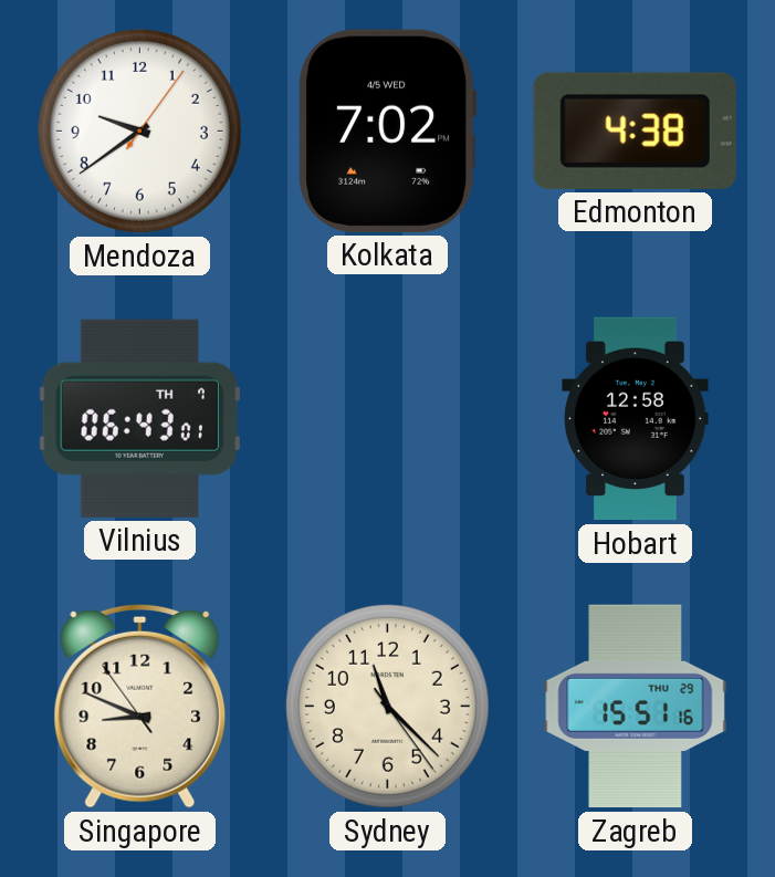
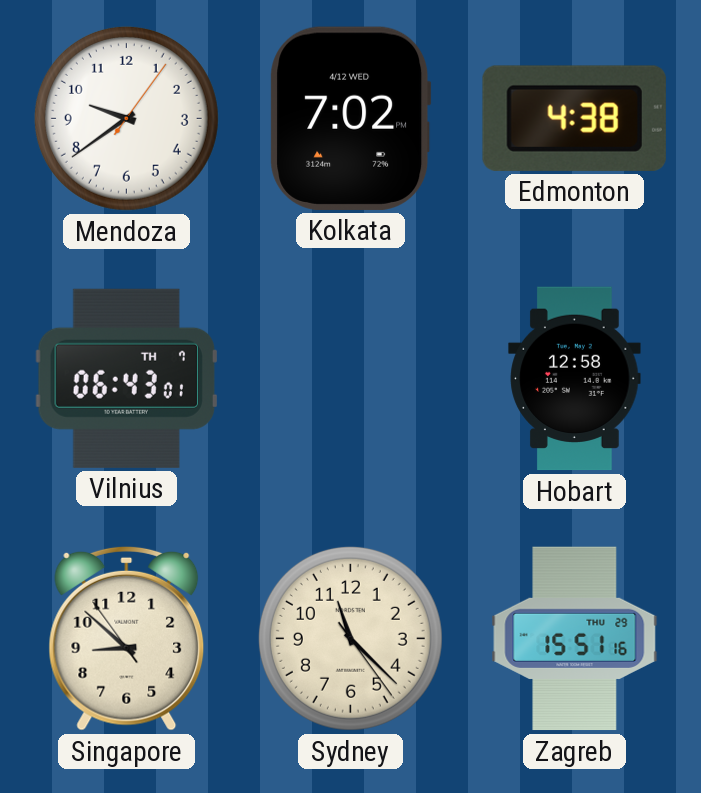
Kolkata date: 4/5 WED -> 4/12 WED (351, 118)
Singapore: 8:48 -> 8:51 (127, 638)
